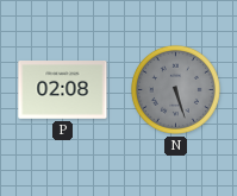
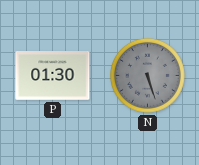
P: 02:08 -> 01:30 (53, 76)
